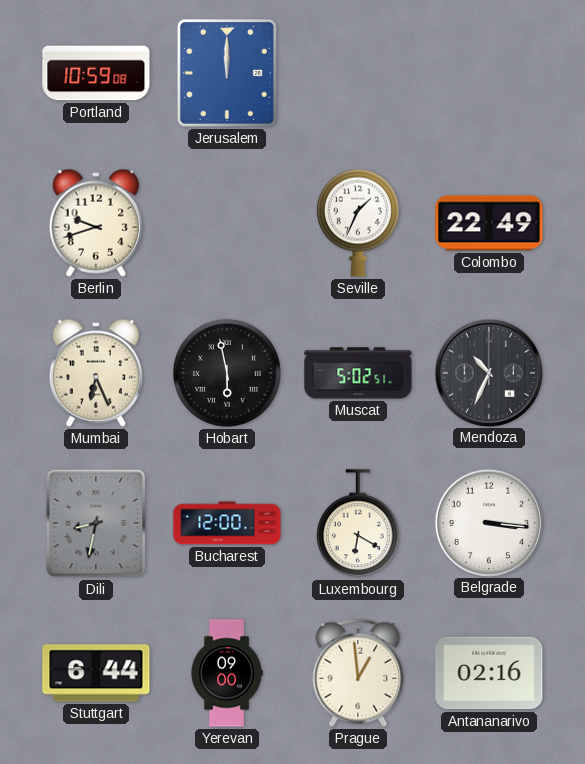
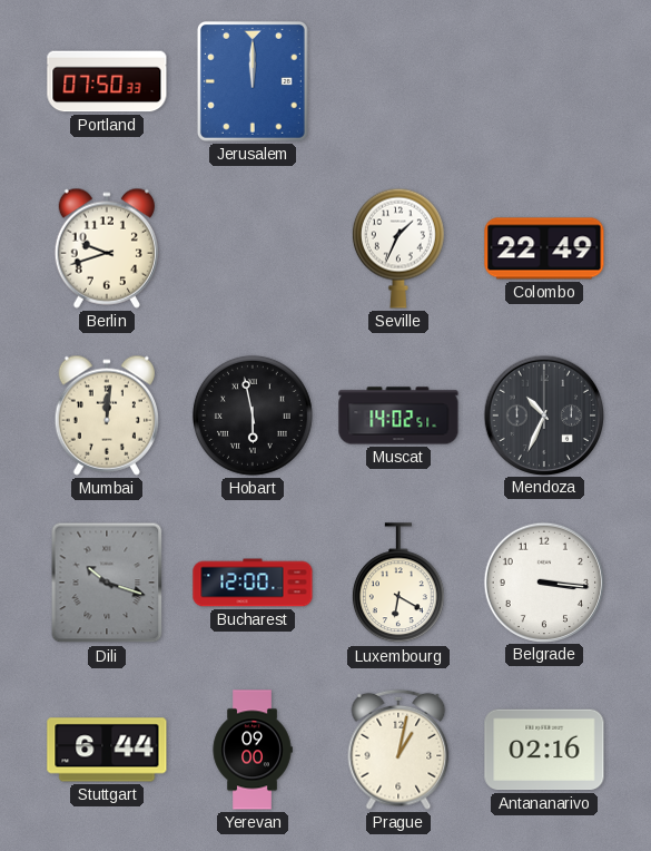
Portland: 10:59 -> 07:50 (107, 81)
Mumbai: 6:26 -> 12:01 (107, 415)
Muscat: 5:02 -> 14:02 (398, 415)
Dili: 8:32 -> 10:18 (107, 583)
Prague: 12:59 -> 1:02 (398, 750)
